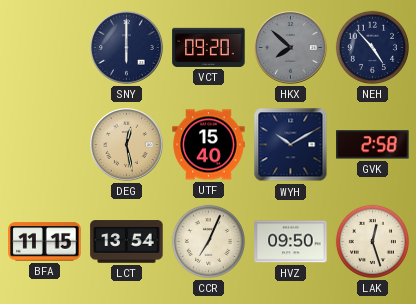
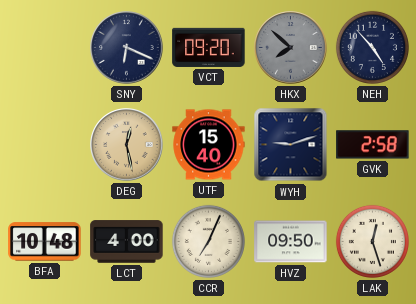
SNY: 6:00 -> 6:19 (127, 48)
WYH: 10:10 -> 9:12 (291, 145)
BFA: 11:15 -> 10:48 (45, 242)
LCT: 13:54 -> 4:00 (127, 242)
